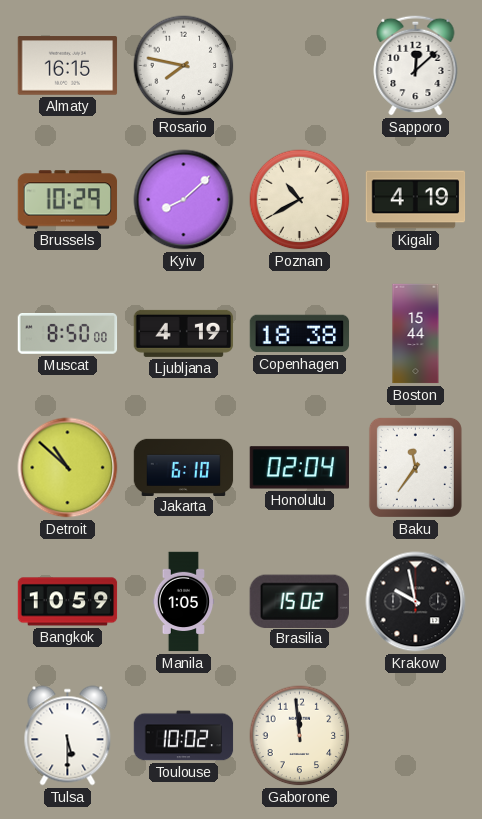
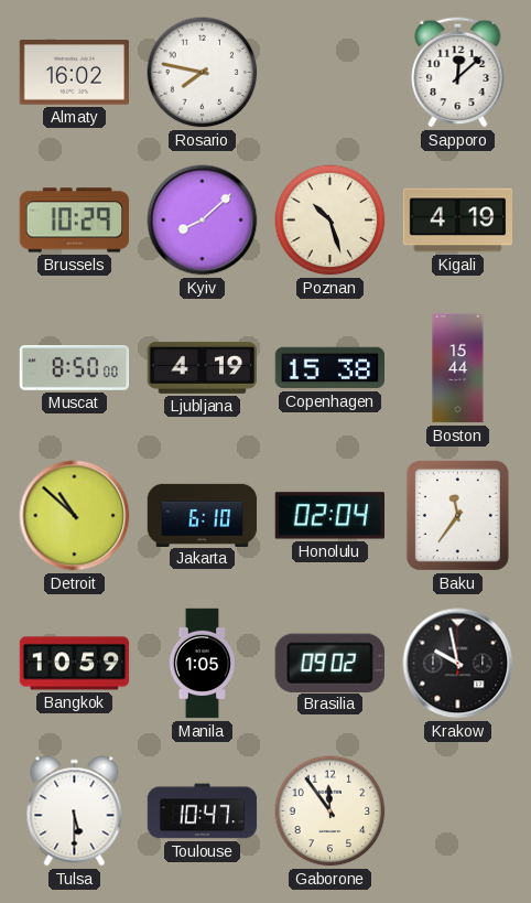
Almaty: 16:15 -> 16:02 (75, 73)
Poznan: 10:40 -> 10:27 (330, 221)
Copenhagen: 18:38 -> 15:38 (330, 368)
Brasilia: 15:02 -> 09:02 (329, 663)
Toulouse: 10:02 -> 10:47 (203, 811)
Gaborone: 11:59 -> 11:54 (330, 811)
